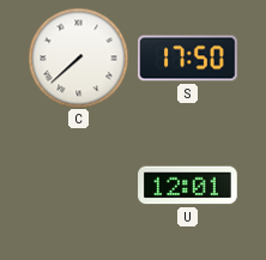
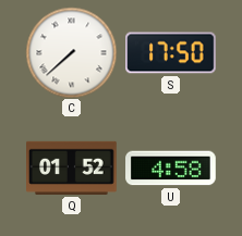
Q: none -> 01:52 (72, 167)
U: 12:01 -> 4:58 (171, 169)
